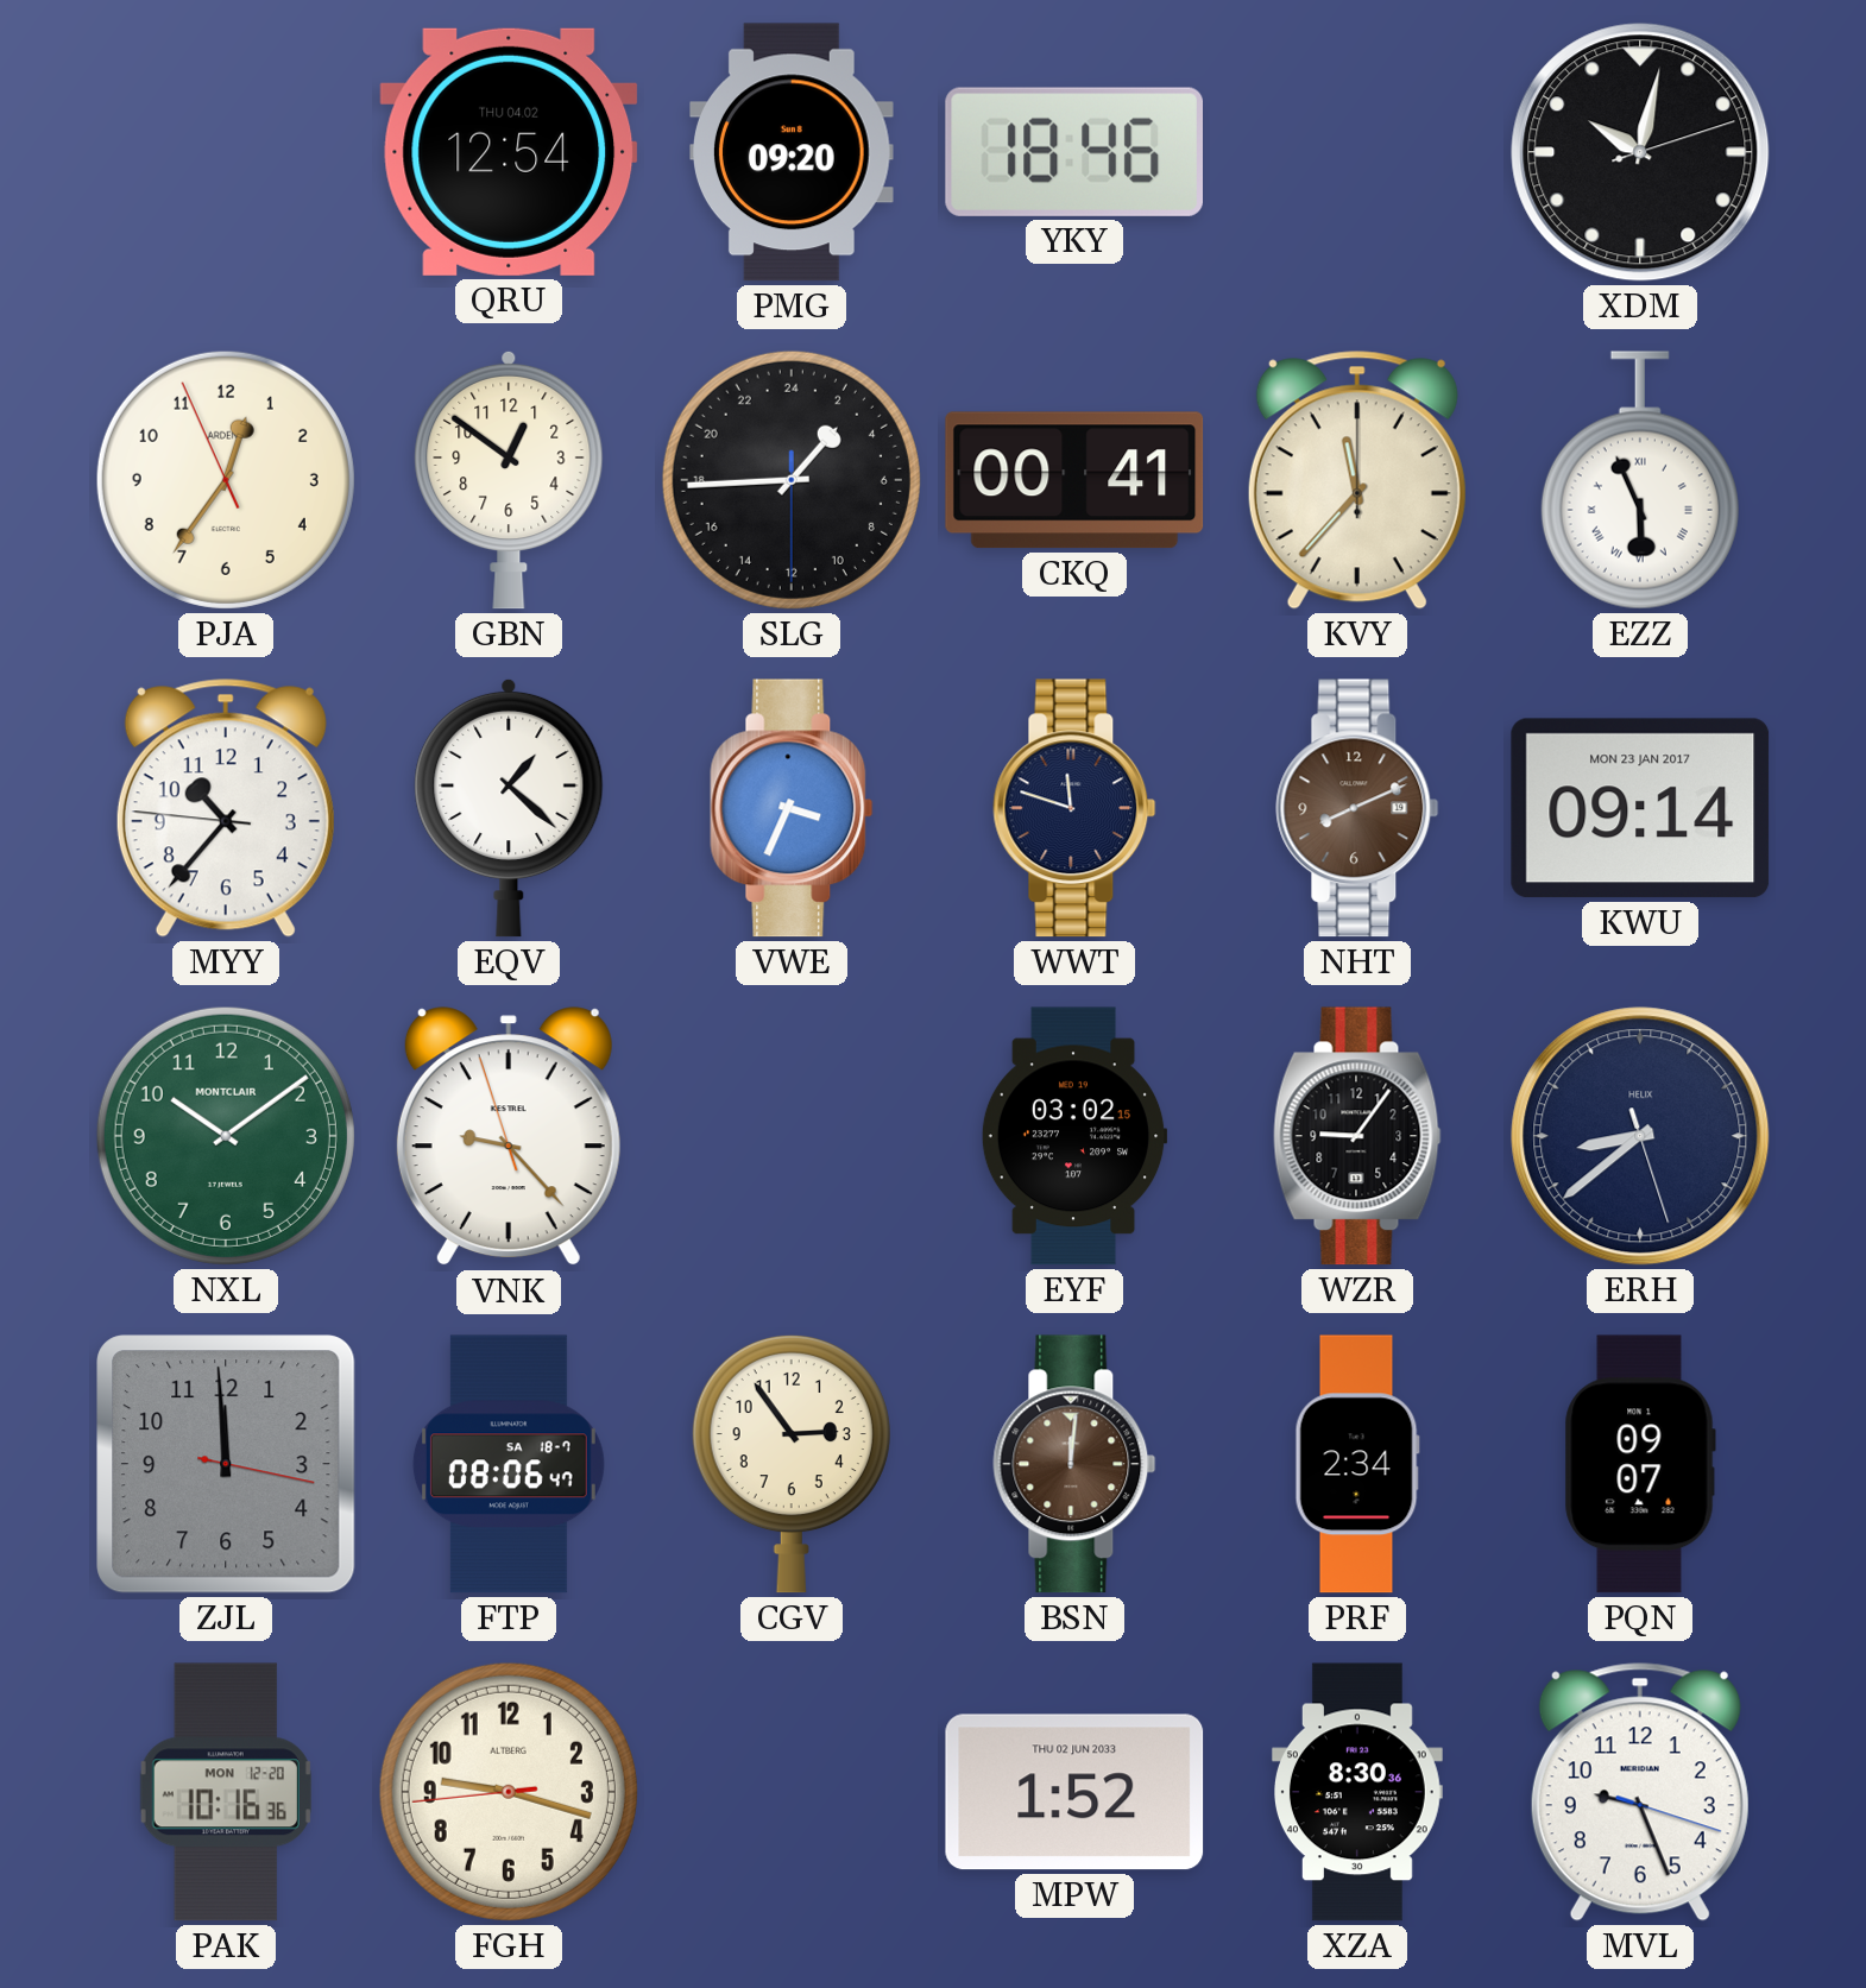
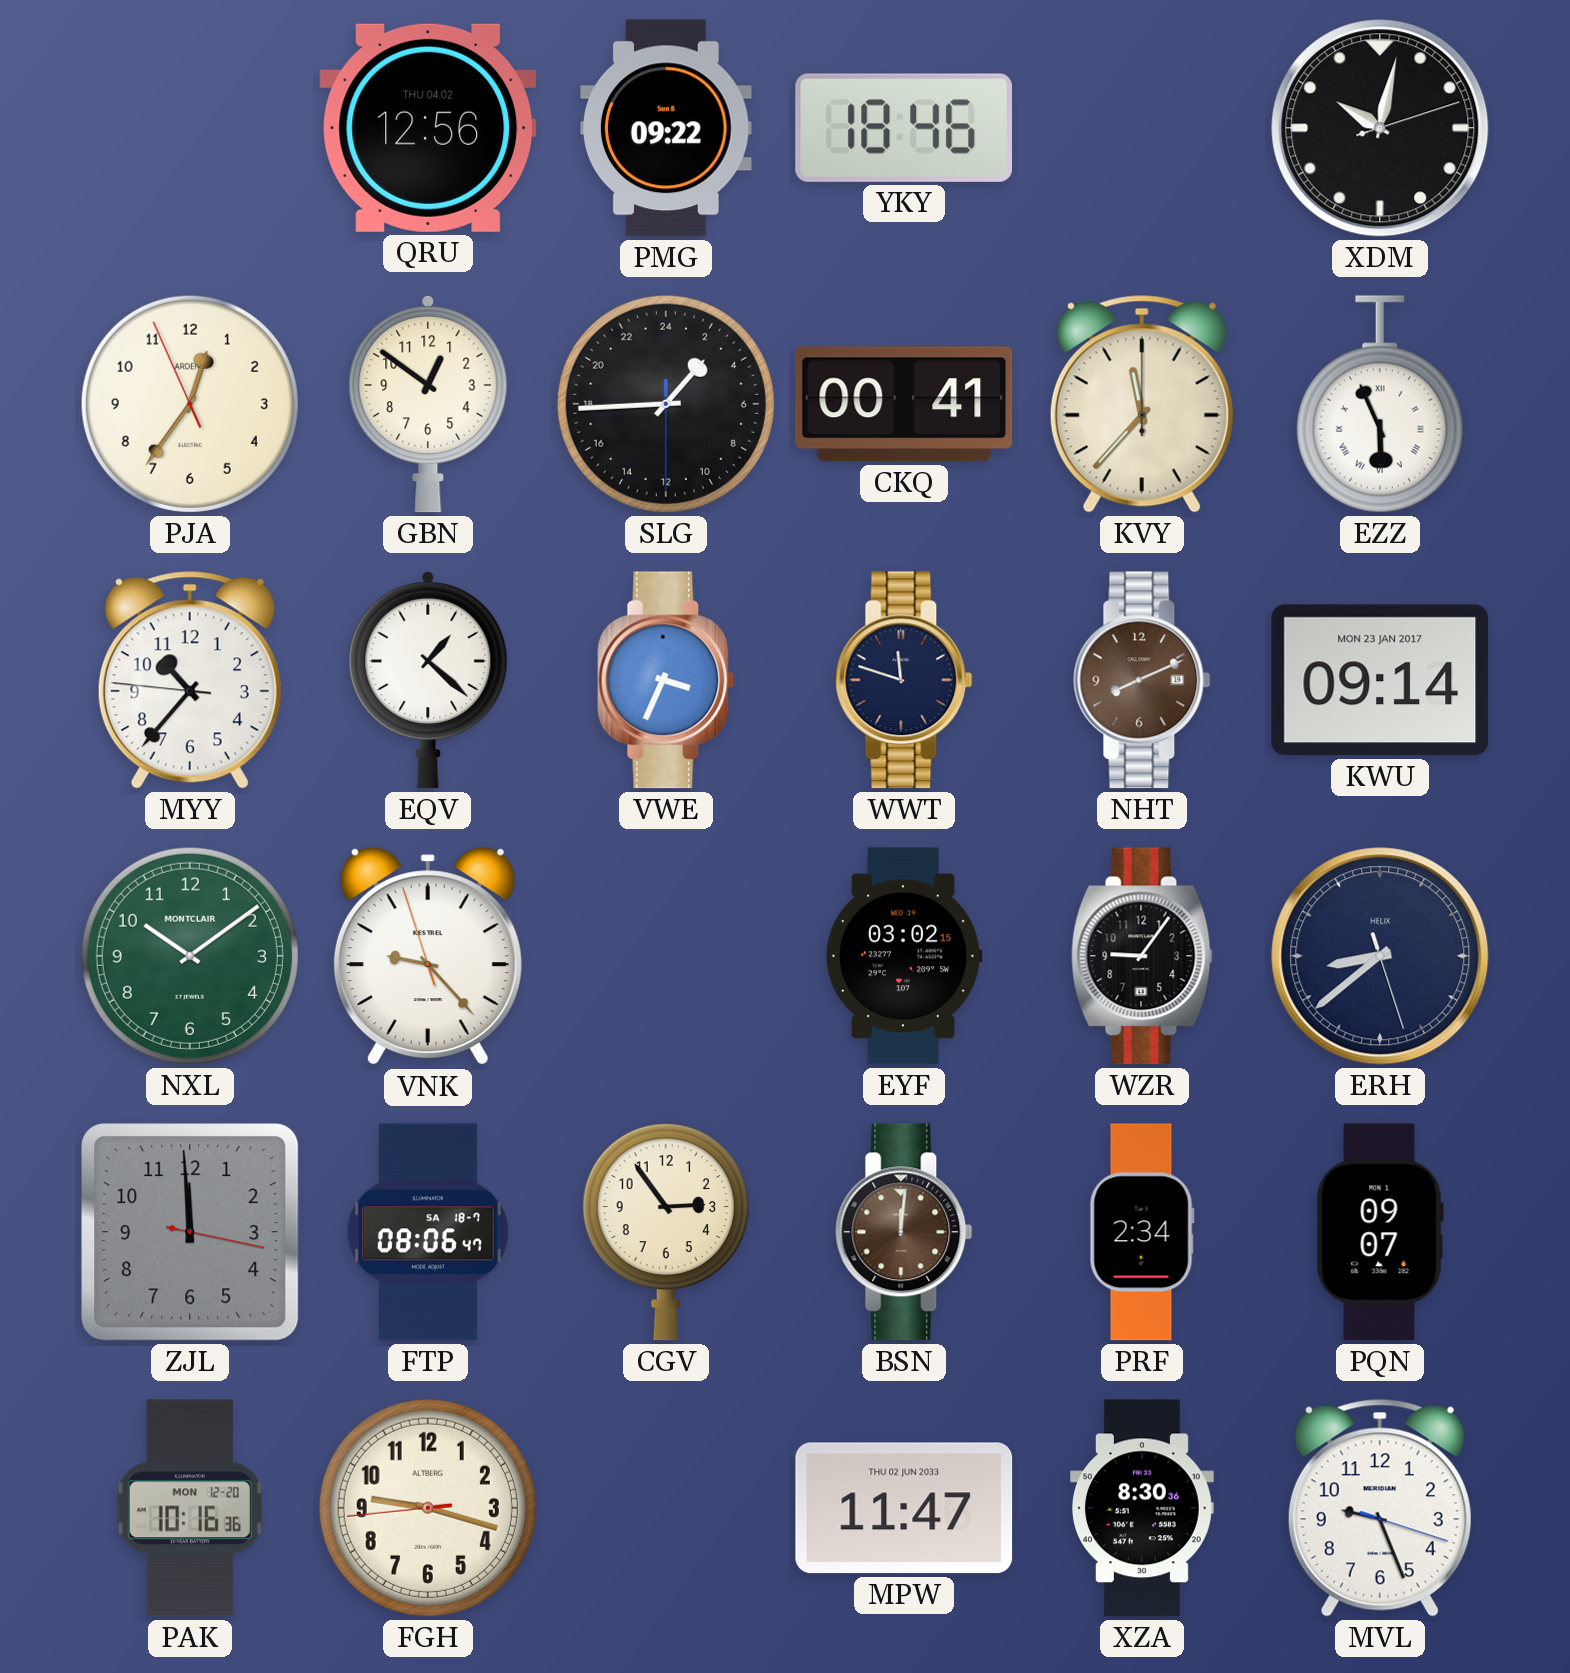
QRU: 12:54 -> 12:56 (428, 128)
PMG: 09:20 -> 09:22 (667, 128)
MPW: 1:52 -> 11:47 (904, 1508)
